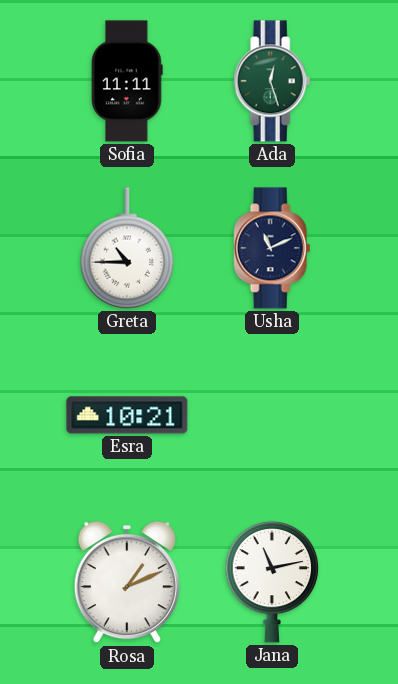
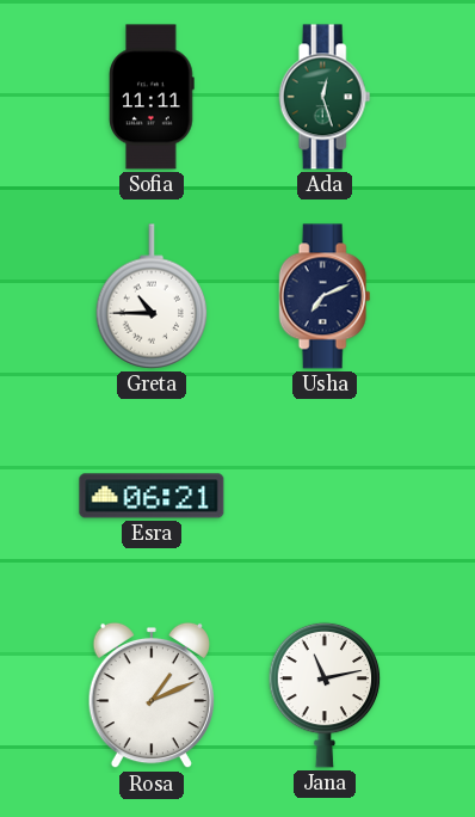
Usha: 11:11 -> 7:11 (325, 296)
Esra: 10:21 -> 06:21 (152, 496)
